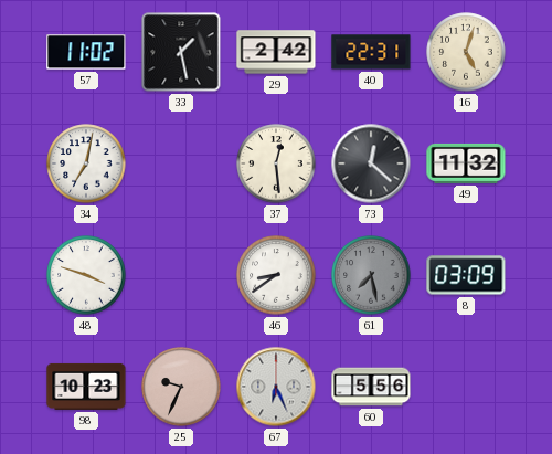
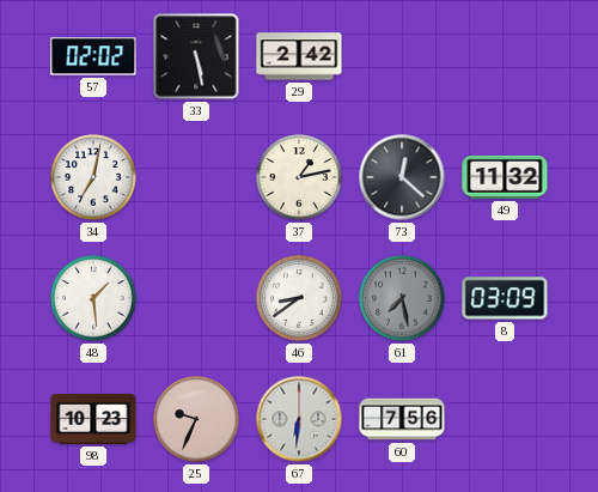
57: 11:02 -> 02:02 (93, 56)
33: 1:28 -> 5:28 (196, 56)
40: 22:31 -> none (371, 52)
16: 5:03 -> none (466, 52)
37: 12:29 -> 1:13 (299, 177)
48: 3:48 -> 1:29 (93, 298)
67: 6:26 -> 6:31 (299, 419)
60: 5:56 -> 7:56 (402, 419)
